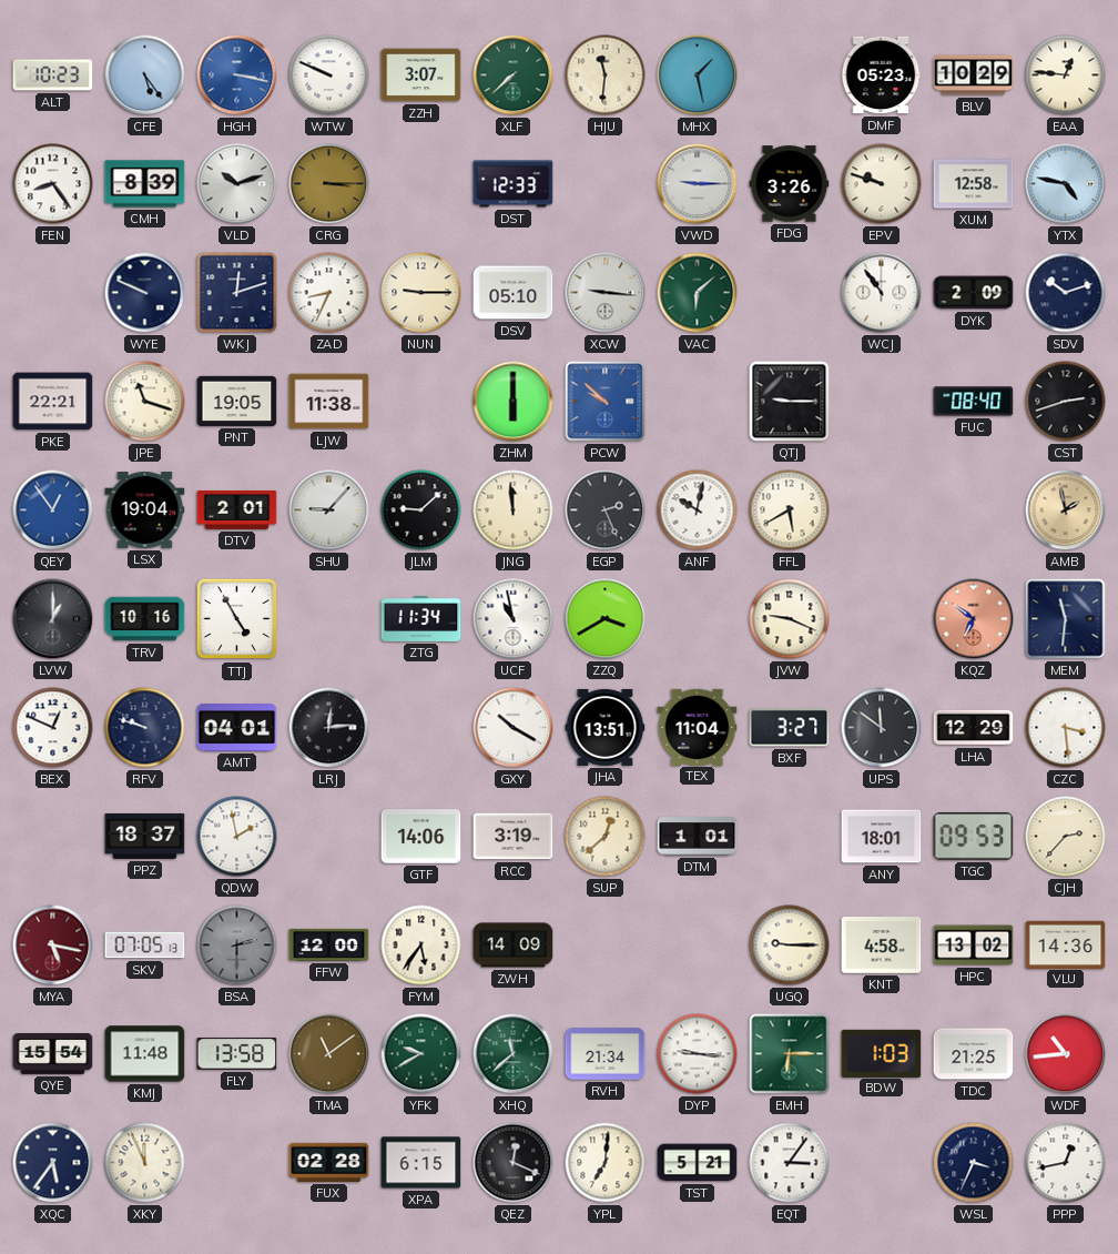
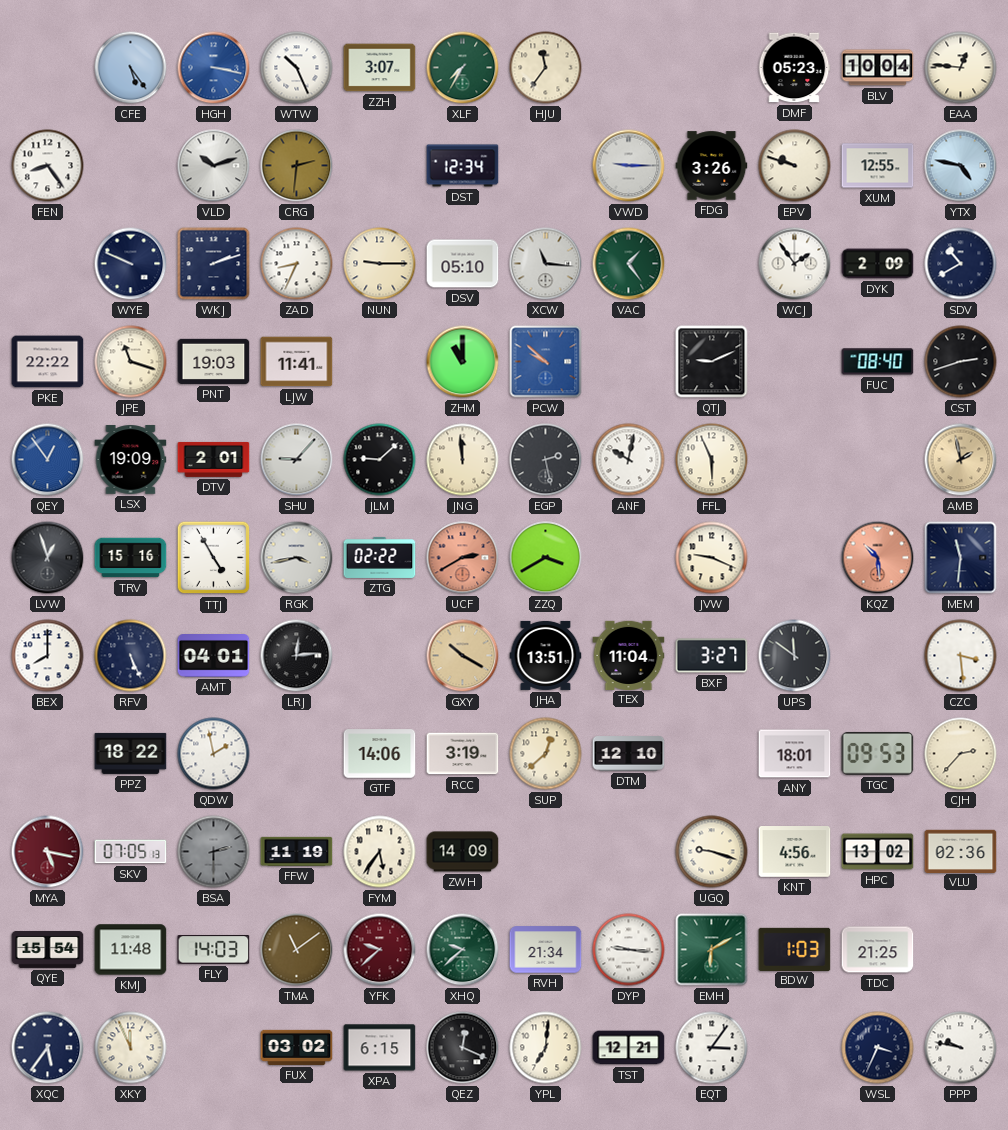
ALT: 10:23 -> none (53, 75)
WTW: 9:49 -> 10:26 (297, 68)
XLF: 7:38 -> 7:35 (463, 68)
HJU: 11:31 -> 11:36 (546, 68)
MHX: 1:28 -> none (698, 75)
BLV: 10:29 -> 10:04 (878, 68)
CMH: 8:39 -> none (145, 184)
CRG: 3:15 -> 2:31 (297, 166)
DST: 12:33 -> 12:34 (463, 166)
XUM: 12:58 -> 12:55 (878, 166)
WKJ: 12:12 -> 2:12 (214, 264)
XCW: 9:16 -> 11:16 (546, 264)
VAC: 6:08 -> 1:24 (629, 264)
WCJ: 10:54 -> 1:54 (795, 264)
SDV: 10:12 -> 10:40 (961, 264)
PKE: 22:21 -> 22:22 (48, 362)
PNT: 19:05 -> 19:03 (214, 361)
LJW: 11:38 -> 11:41 (297, 362)
ZHM: 6:00 -> 11:00 (463, 362)
QTJ: 9:15 -> 9:11 (712, 362)
LSX: 19:04 -> 19:09 (131, 460)
EGP: 2:26 -> 2:28 (546, 460)
FFL: 5:40 -> 5:56 (712, 460)
LVW: 1:00 -> 12:57 (48, 558)
TRV: 10:16 -> 15:16 (131, 558)
RGK: none -> 3:43 (297, 558)
ZTG: 11:34 -> 02:22 (380, 557)
UCF: 10:58 -> 2:40 (463, 558)
UCF dial: white -> salmon (463, 558)
KQZ: 6:51 -> 10:29 (878, 558)
BEX: 12:49 -> 8:00 (48, 656)
RFV: 9:48 -> 5:26 (131, 656)
GXY dial: white -> champagne (463, 656)
LHA: 12:29 -> none (974, 728)
PPZ: 18:37 -> 18:22 (131, 753)
DTM: 1:01 -> 12:10 (629, 754)
FFW: 12:00 -> 11:19 (297, 851)
UGQ: 9:15 -> 9:18 (712, 852)
KNT: 4:58 -> 4:56 (795, 852)
VLU: 14:36 -> 02:36 (961, 851)
FLY: 13:58 -> 14:03 (214, 950)
YFK: 9:40 -> 9:38 (380, 950)
YFK dial: green -> burgundy (380, 950)
XHQ: 11:38 -> 9:38 (463, 950)
EMH: 6:15 -> 6:10 (712, 950)
WDF: 10:44 -> none (1066, 1054)
FUX: 02:28 -> 03:02 (297, 1047)
TST: 5:21 -> 12:21 (629, 1048)
PPP: 12:43 -> 9:47 (961, 1048)
